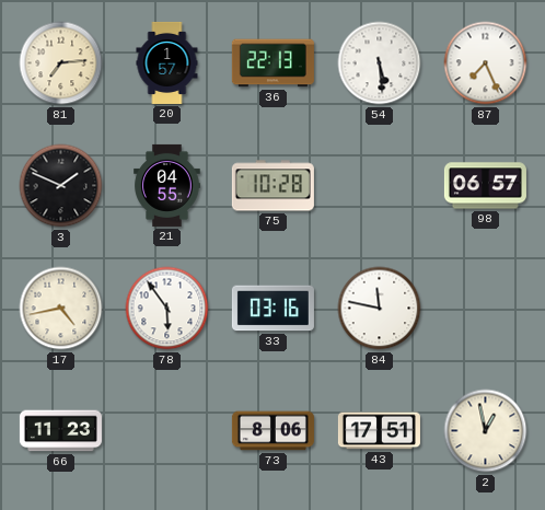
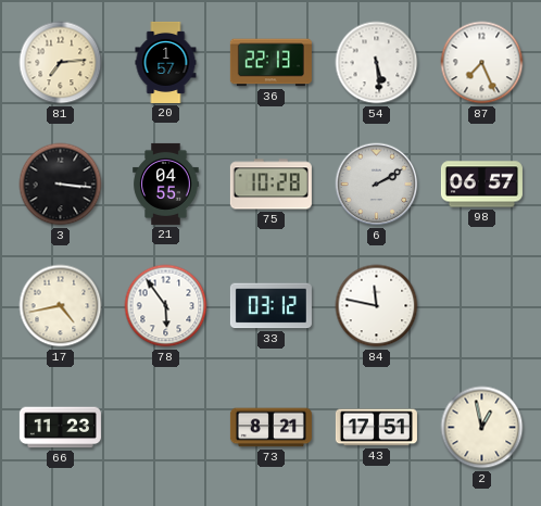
3: 1:49 -> 3:16 (61, 185)
6: none -> 2:10 (377, 185)
33: 03:16 -> 03:12 (270, 306)
73: 8:06 -> 8:21 (270, 428)
